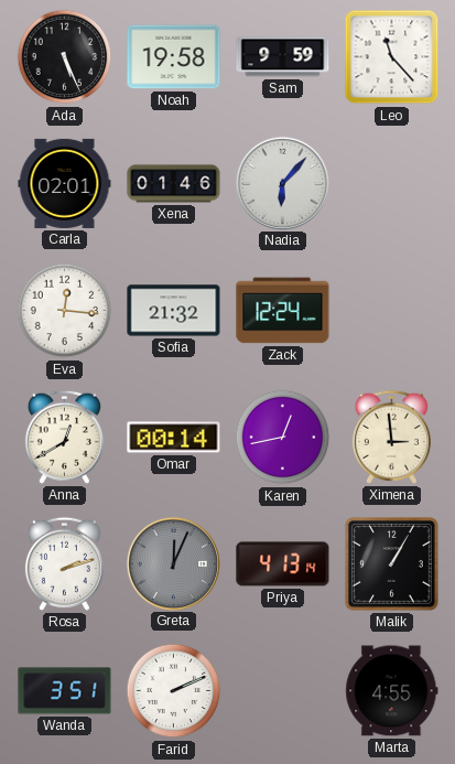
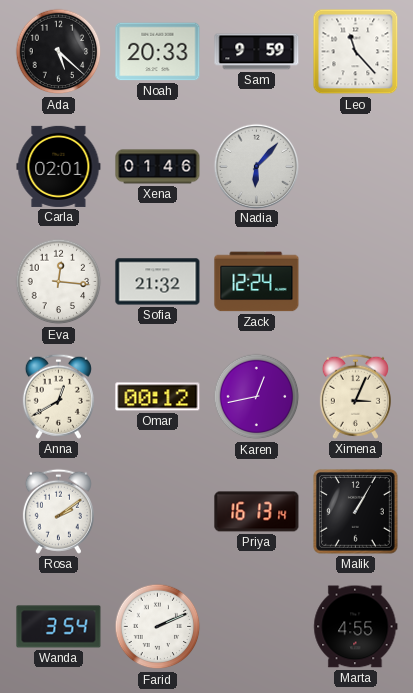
Ada: 5:26 -> 5:22 (59, 52)
Noah: 19:58 -> 20:33 (158, 52)
Omar: 00:14 -> 00:12 (158, 397)
Ximena: 2:59 -> 3:04 (355, 396)
Rosa: 2:12 -> 2:09 (58, 511)
Greta: 12:04 -> none (173, 563)
Priya: 4:13 -> 16:13 (257, 512)
Wanda: 3:51 -> 3:54 (59, 627)
